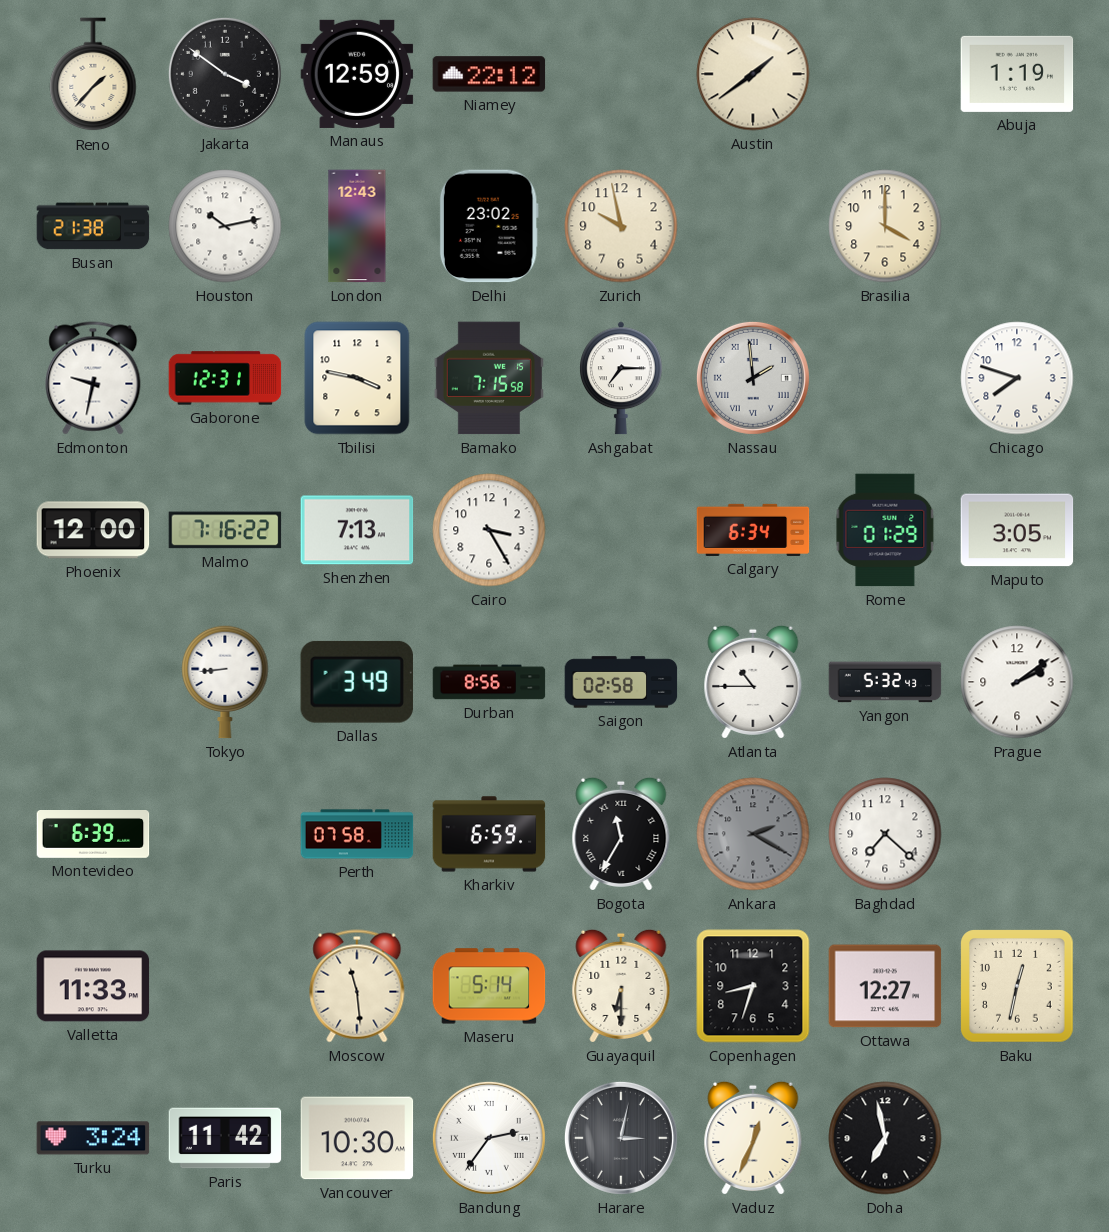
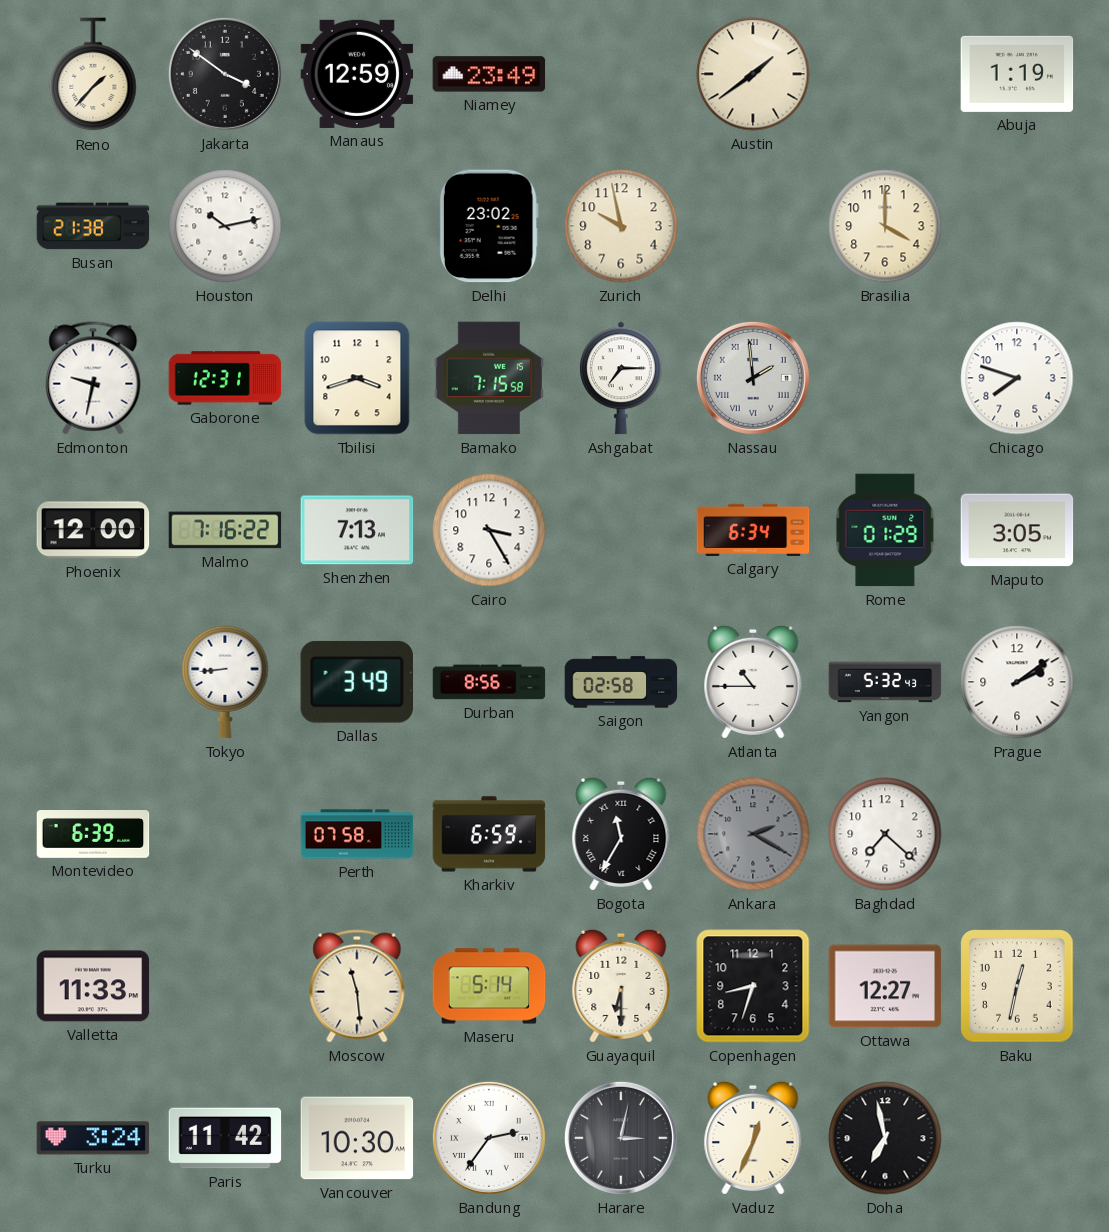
Niamey: 22:12 -> 23:49 (489, 74)
London: 12:43 -> none (357, 226)
Tbilisi: 3:47 -> 3:42 (357, 378)
